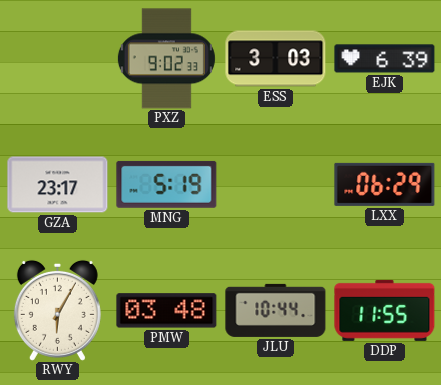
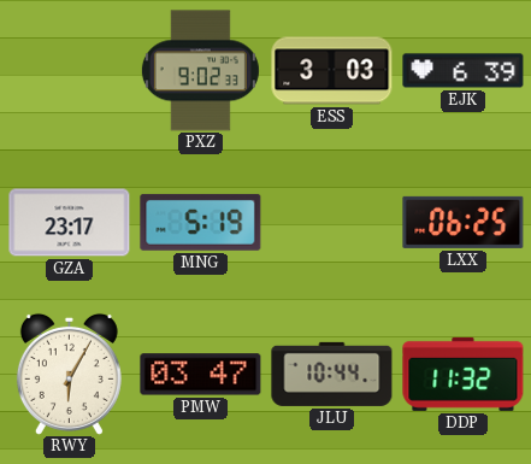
LXX: 06:29 -> 06:25 (464, 222)
PMW: 03:48 -> 03:47 (201, 375)
DDP: 11:55 -> 11:32 (464, 374)
